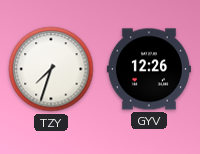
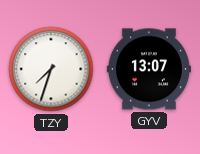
GYV: 12:26 -> 13:07 (149, 69)
